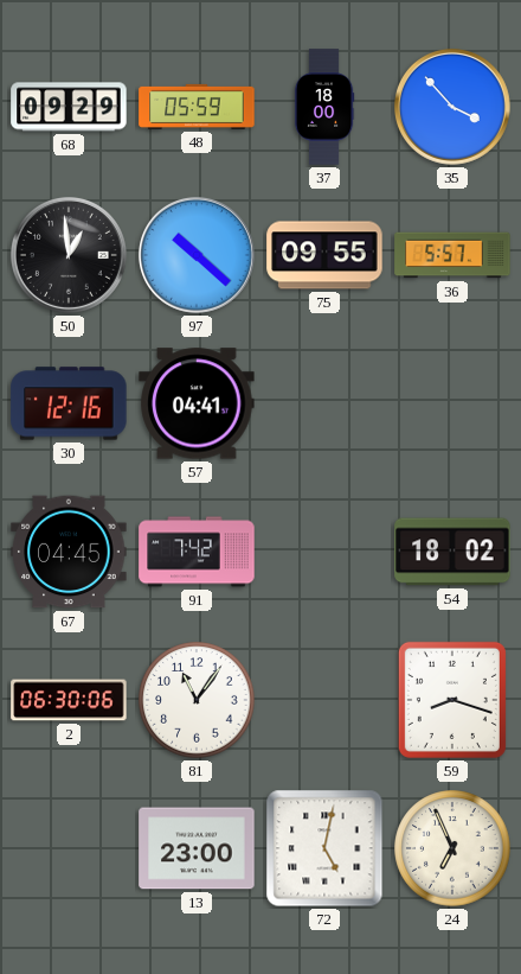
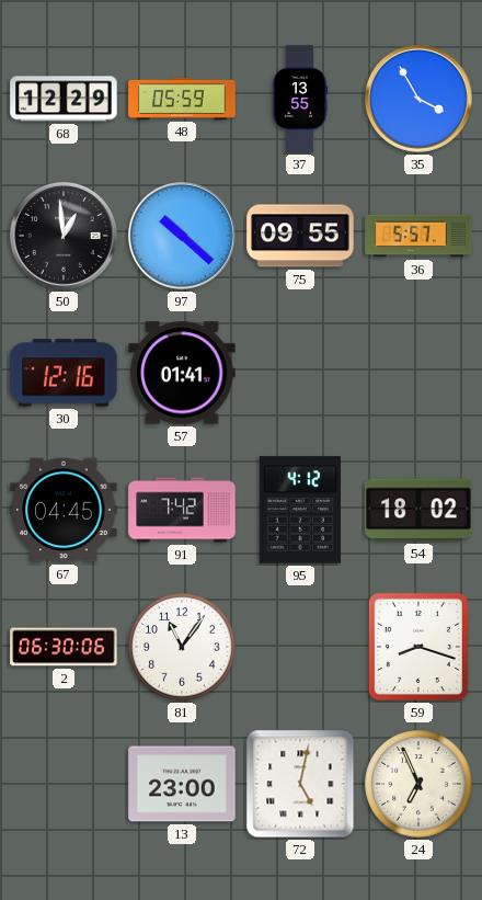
68: 09:29 -> 12:29 (64, 99)
37: 18:00 -> 13:55 (300, 99)
35: 3:53 -> 3:55 (418, 99)
57: 04:41 -> 01:41 (182, 373)
95: none -> 4:12 (300, 510)
